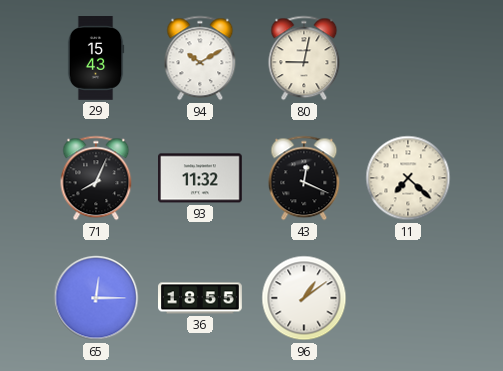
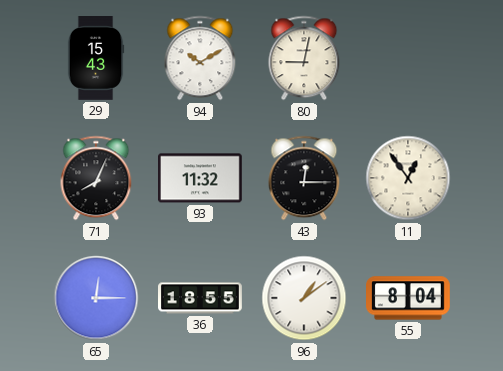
43: 12:19 -> 12:15 (304, 178)
11: 7:22 -> 12:54 (408, 178)
55: none -> 8:04 (409, 298)
